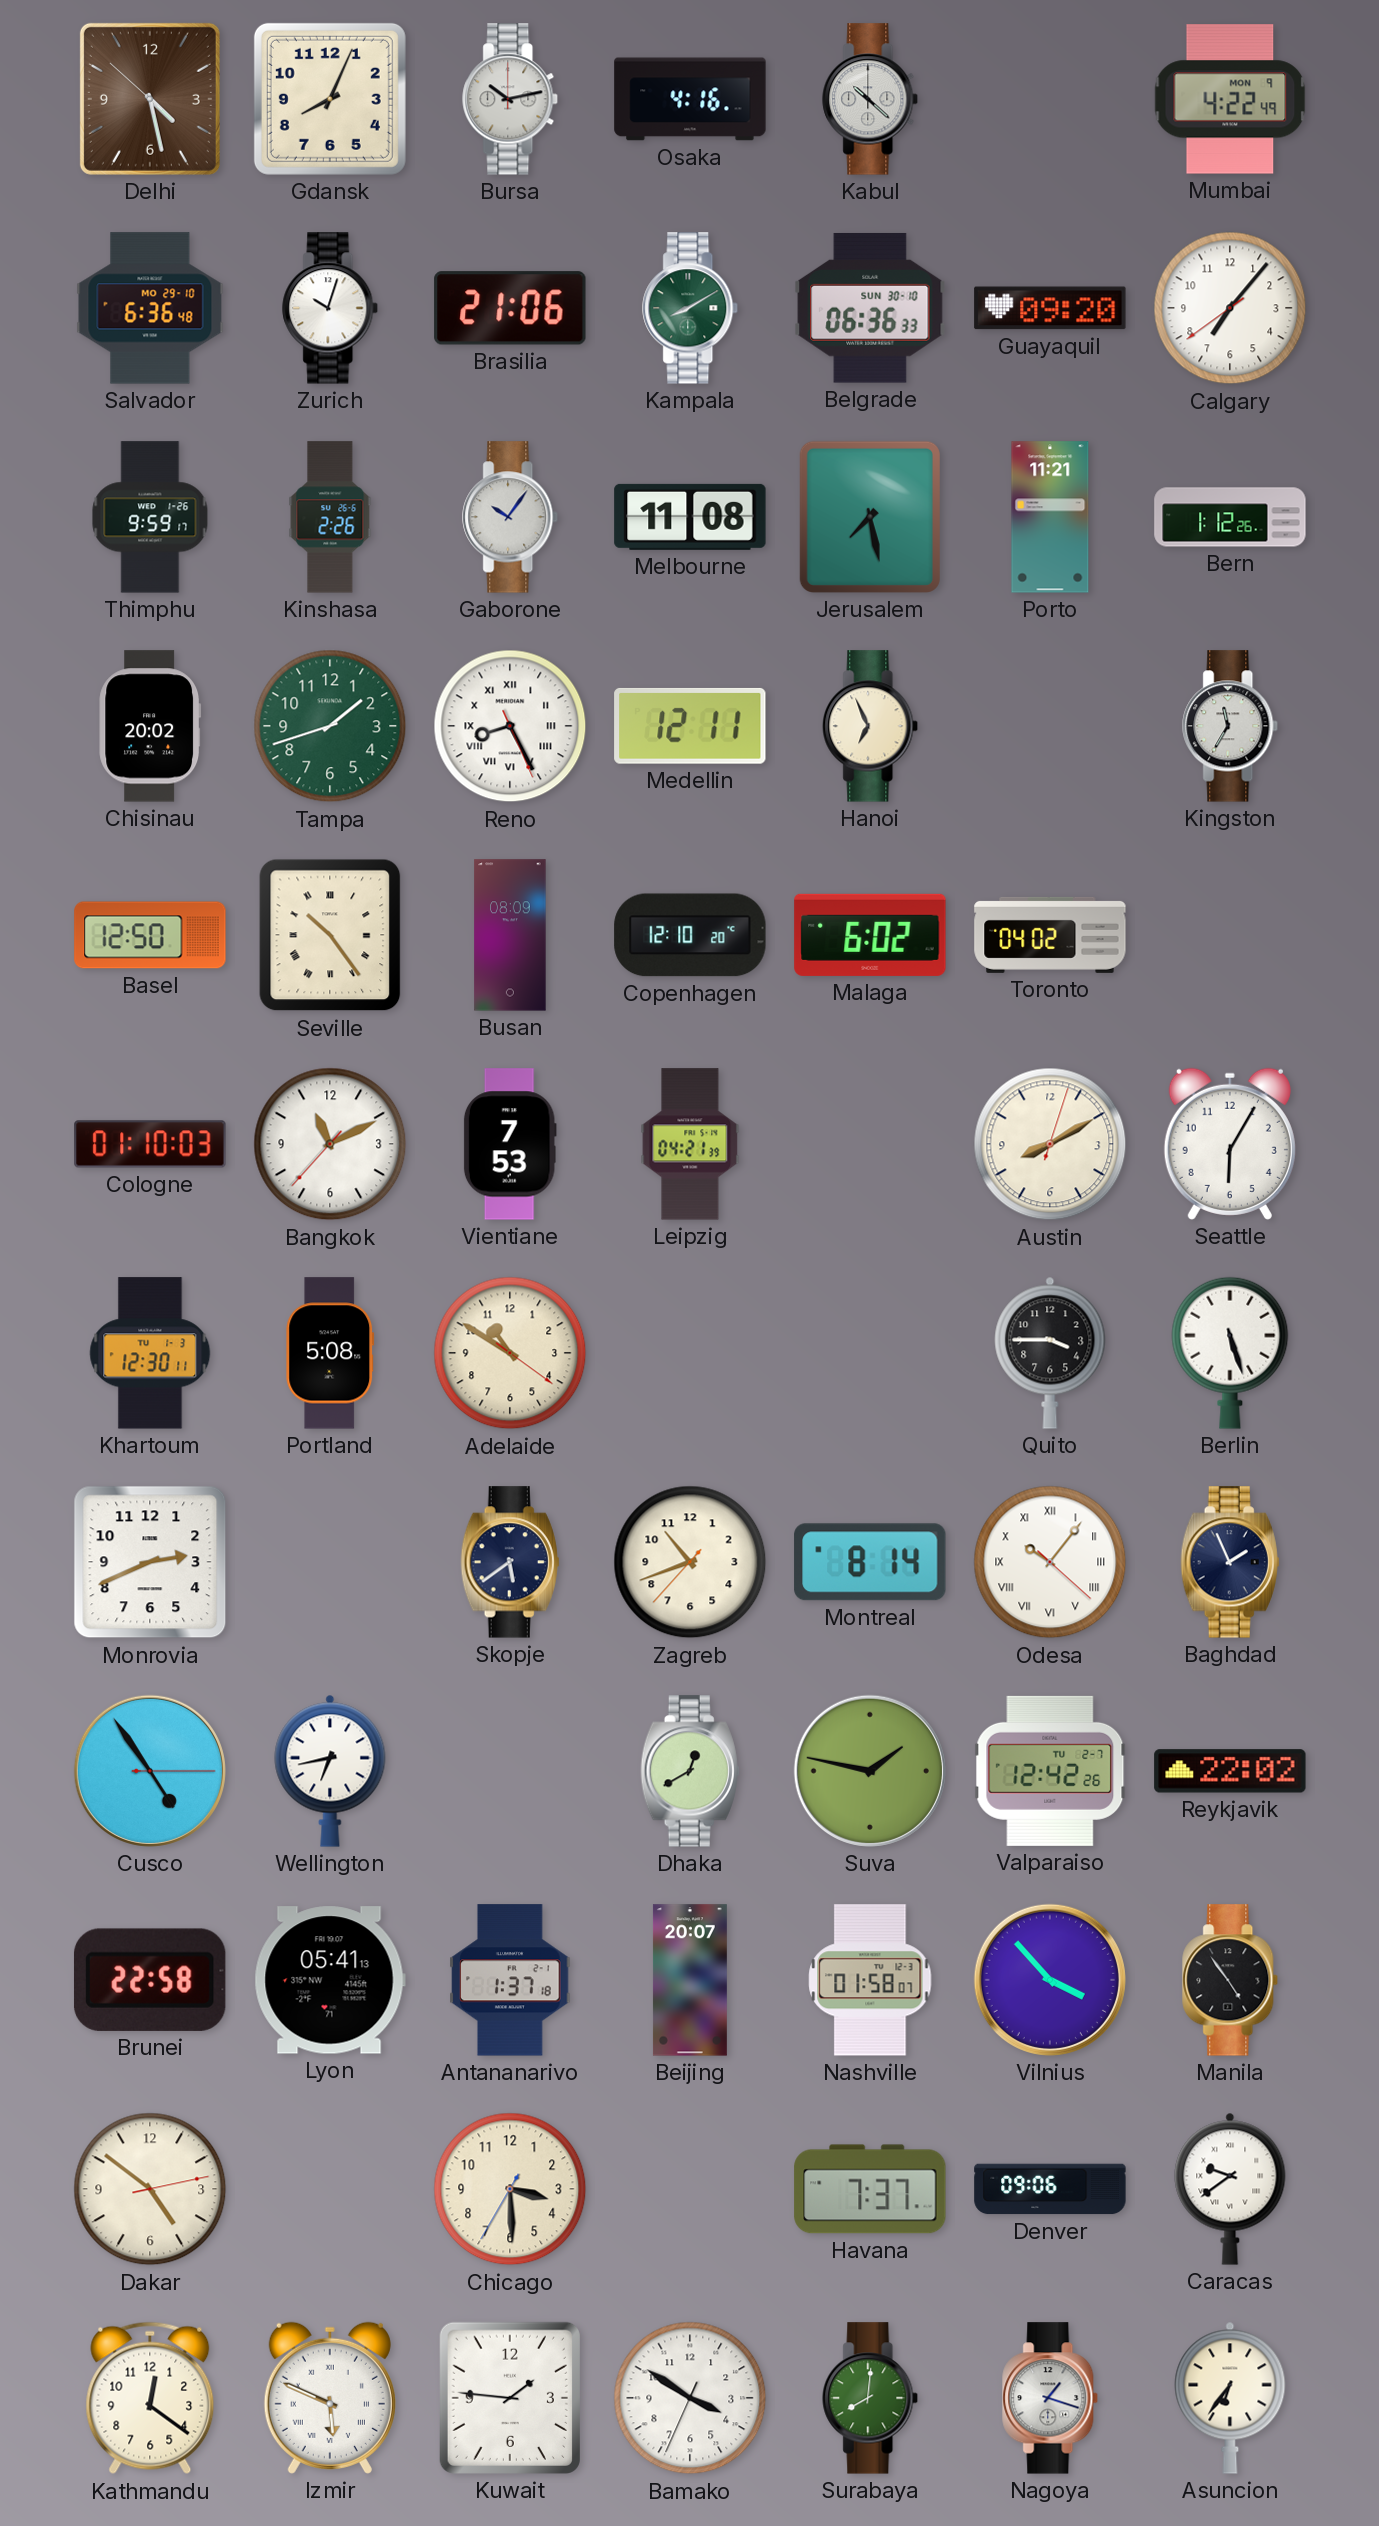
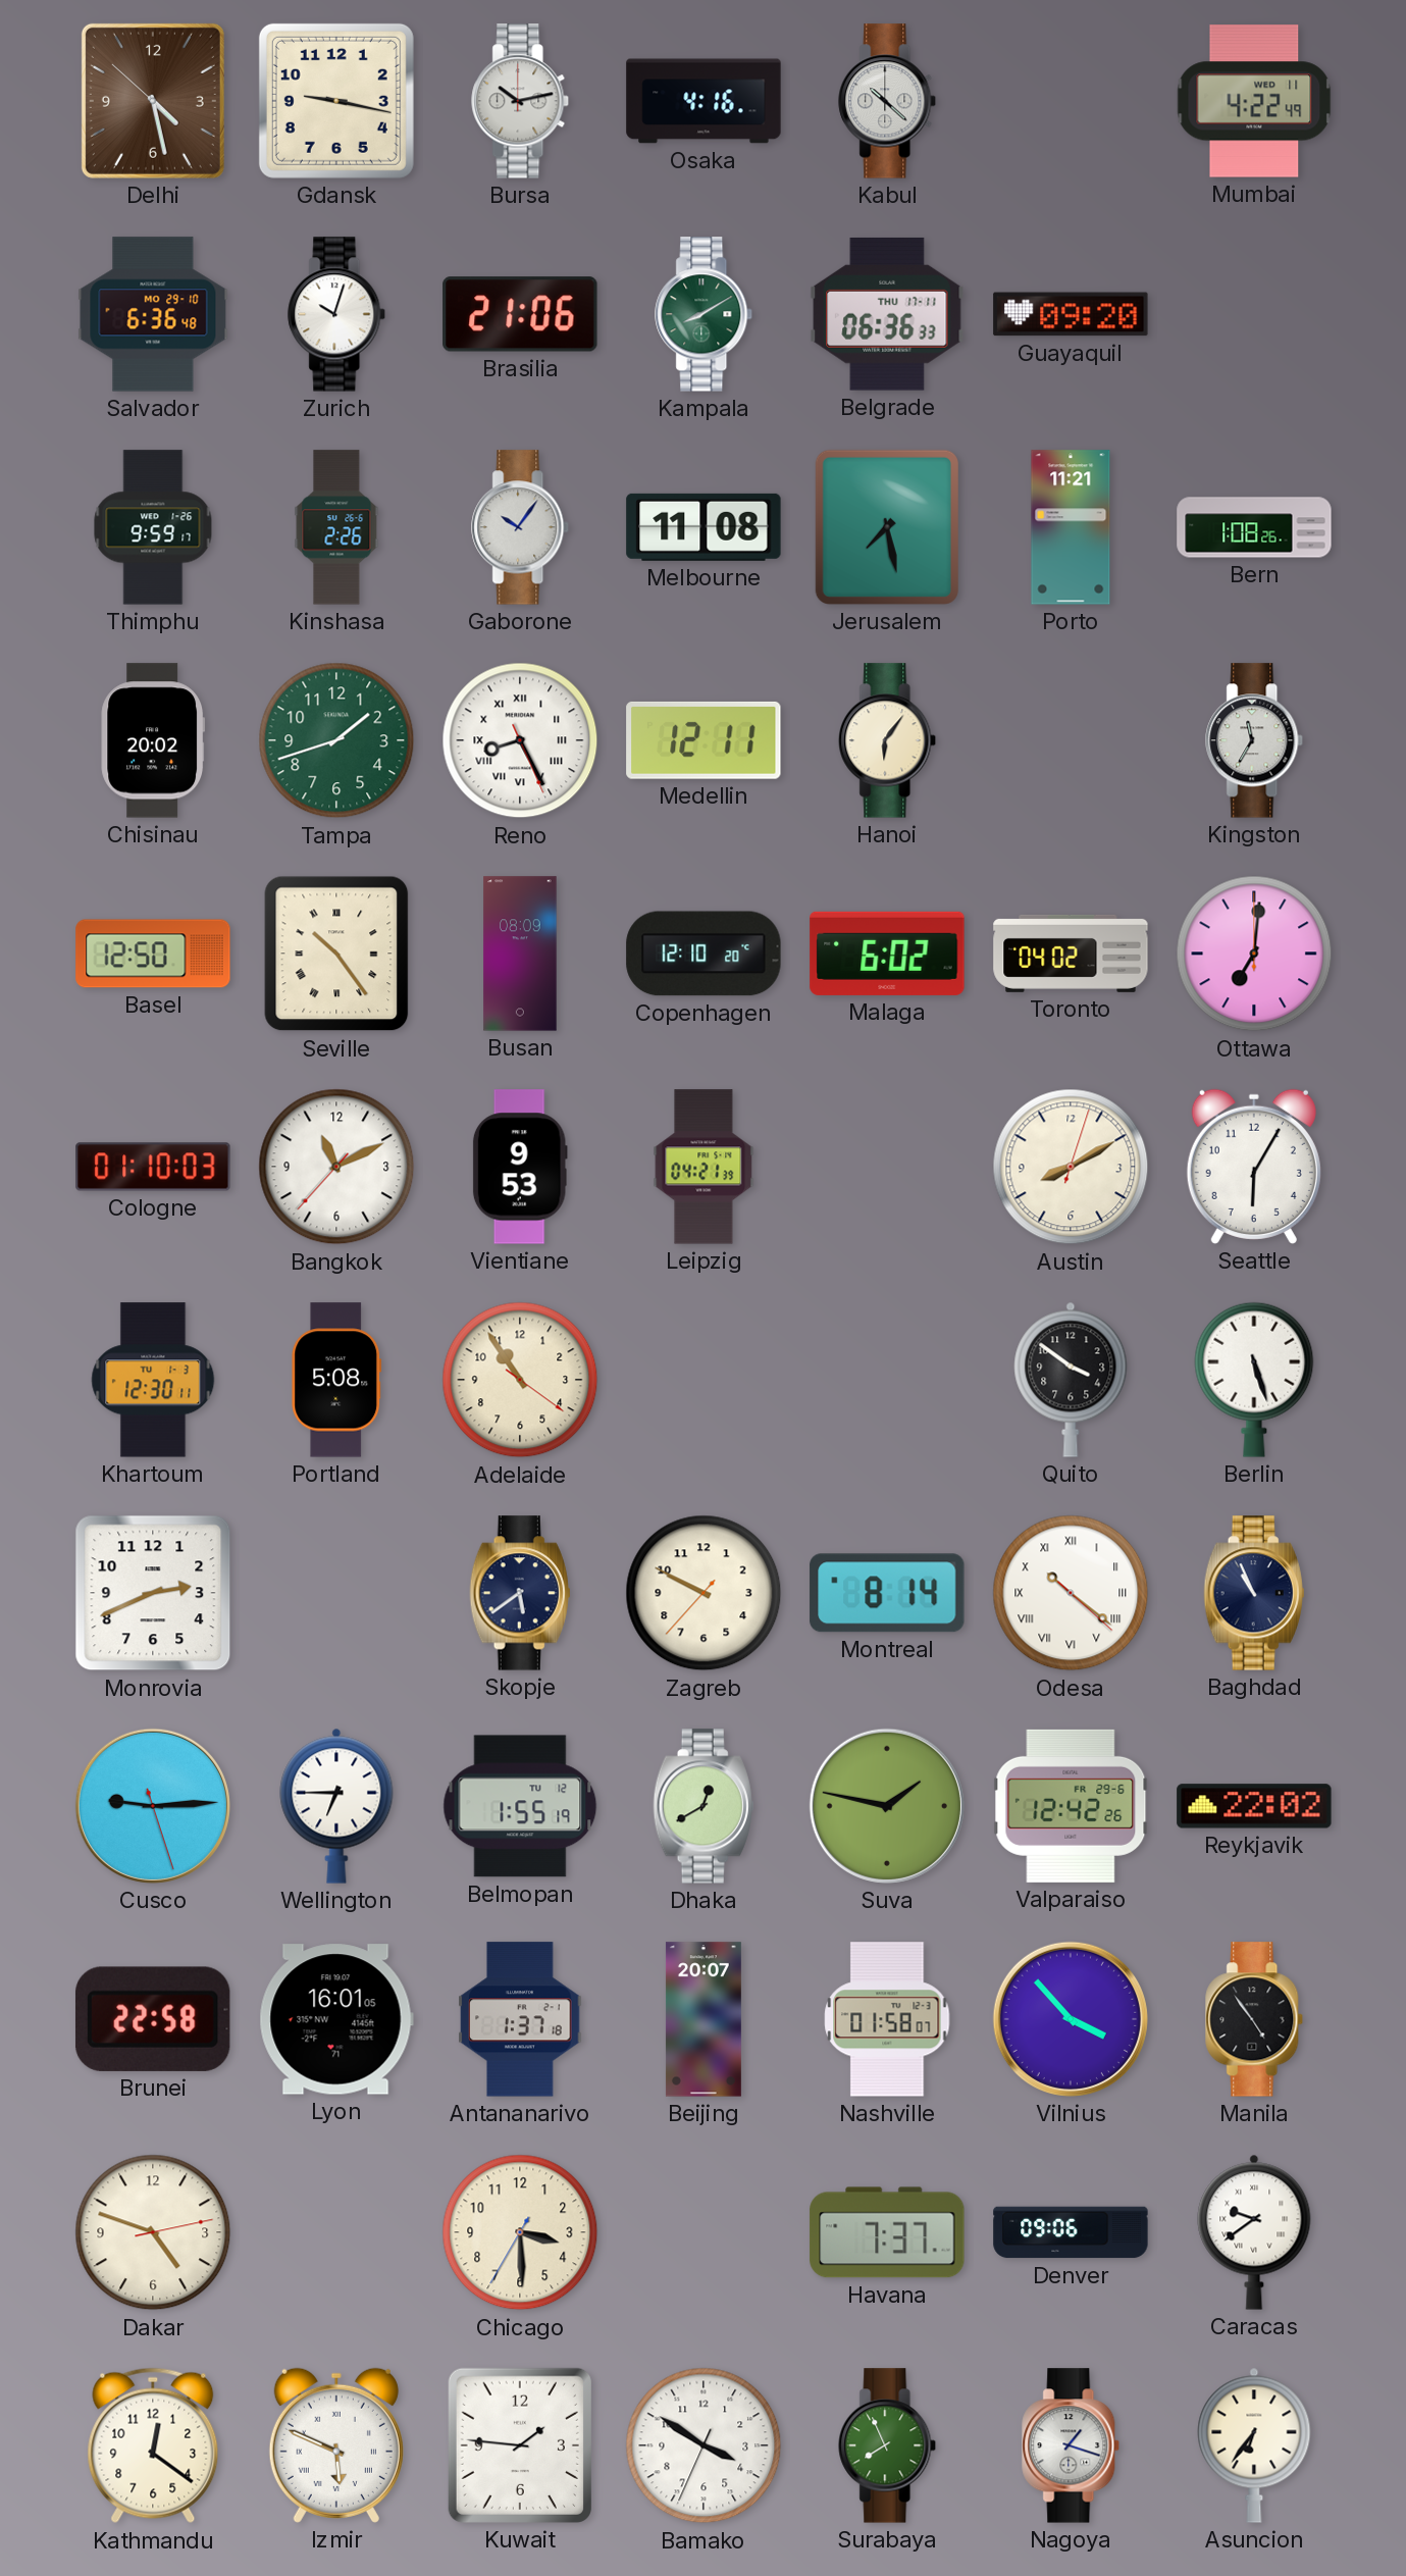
Gdansk: 8:04 -> 9:17 (336, 101)
Mumbai date: MON 9 -> WED 11 (1254, 101)
Belgrade date: SUN 30-10 -> THU 17-11 (887, 314)
Calgary: 7:06 -> none (1230, 308)
Bern: 1:12 -> 1:08 (1254, 527)
Hanoi: 6:56 -> 6:06 (888, 740)
Ottawa: none -> 7:01 (1254, 954)
Vientiane: 7:53 -> 9:53 (520, 1167)
Adelaide: 10:50 -> 10:54 (520, 1380)
Quito: 3:45 -> 3:51 (1071, 1380)
Zagreb: 10:41 -> 9:49 (704, 1593)
Odesa: 10:06 -> 10:21 (1071, 1593)
Baghdad: 1:56 -> 10:56 (1254, 1593)
Cusco: 4:54 -> 9:14 (153, 1806)
Wellington: 6:43 -> 6:45 (336, 1806)
Belmopan: none -> 1:55 (520, 1806)
Valparaiso date: TU 2-7 -> FR 29-6 (1071, 1806)
Lyon: 05:41 -> 16:01 (336, 2019)
Dakar: 4:51 -> 4:48 (153, 2232)
Surabaya: 8:01 -> 7:56 (888, 2445)
